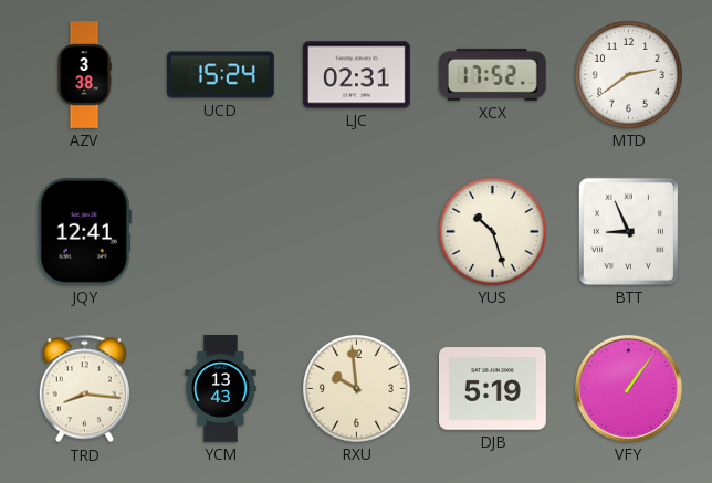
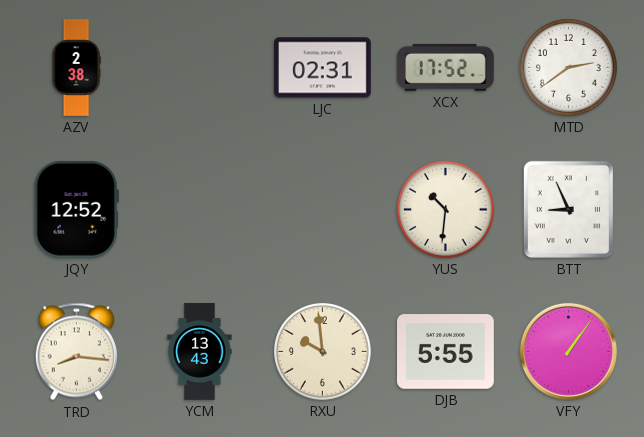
AZV: 3:38 -> 2:38 (76, 68)
UCD: 15:24 -> none (221, 75)
JQY: 12:41 -> 12:52 (76, 210)
YUS: 10:27 -> 10:31 (446, 210)
DJB: 5:19 -> 5:55 (446, 352)
